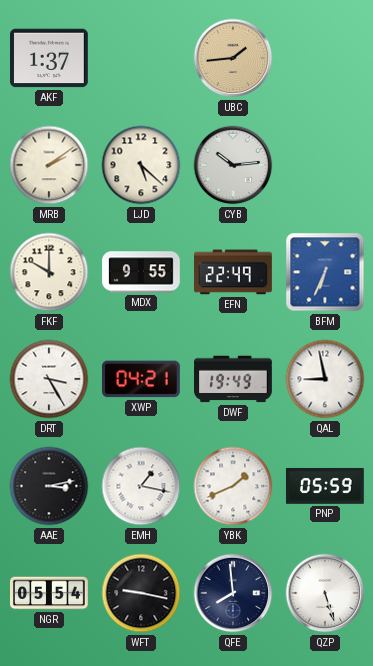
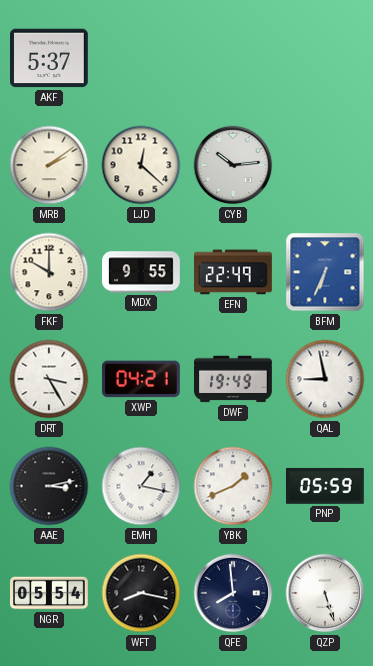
AKF: 1:37 -> 5:37 (50, 58)
UBC: 1:44 -> none (233, 58)
LJD: 5:22 -> 12:22 (141, 165)
WFT: 9:17 -> 8:17 (141, 593)
